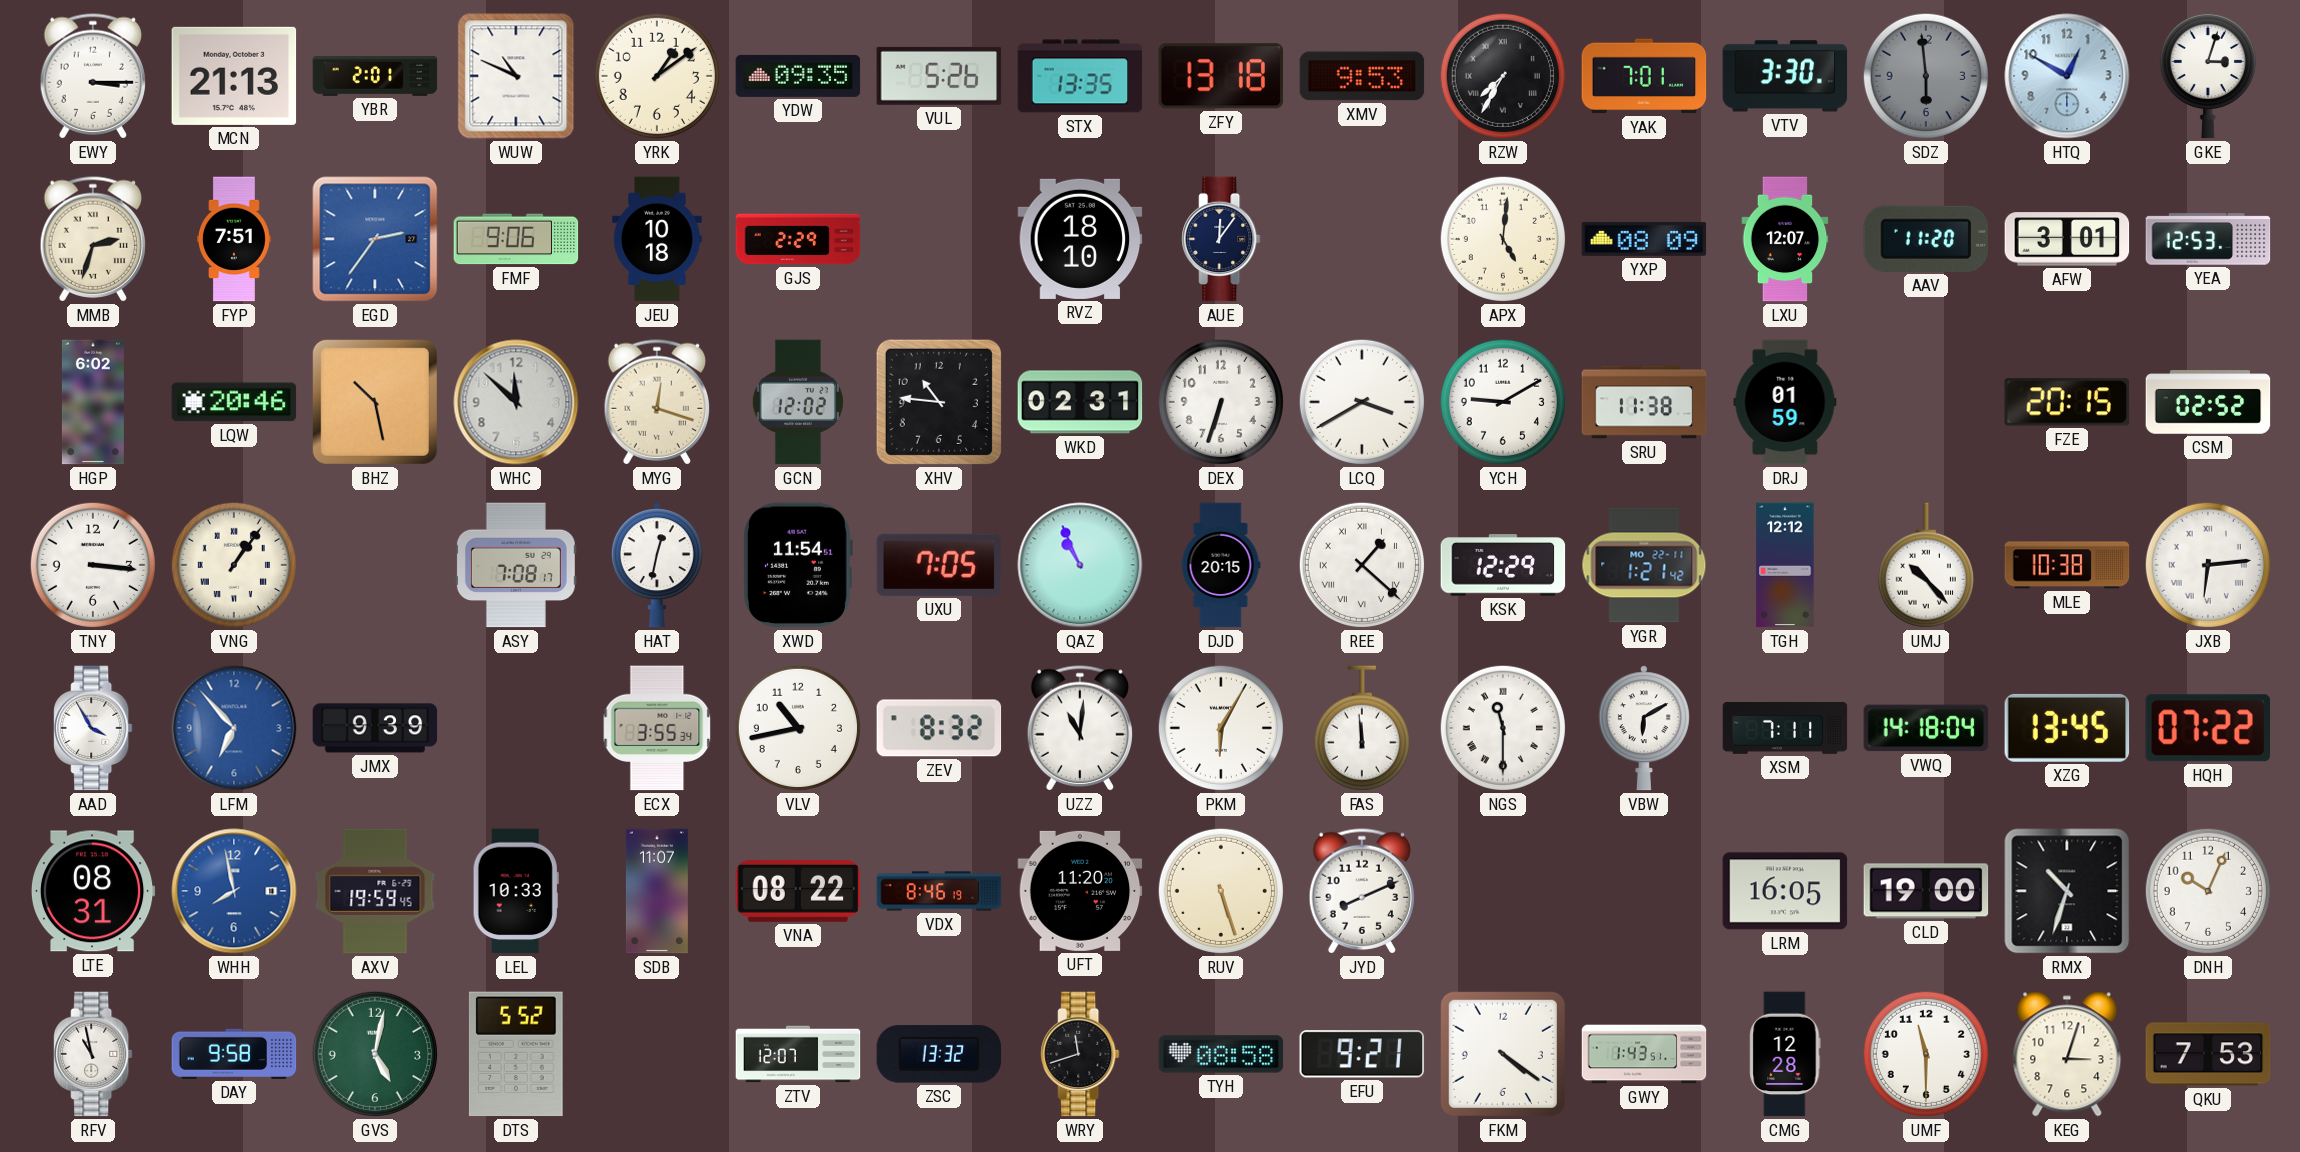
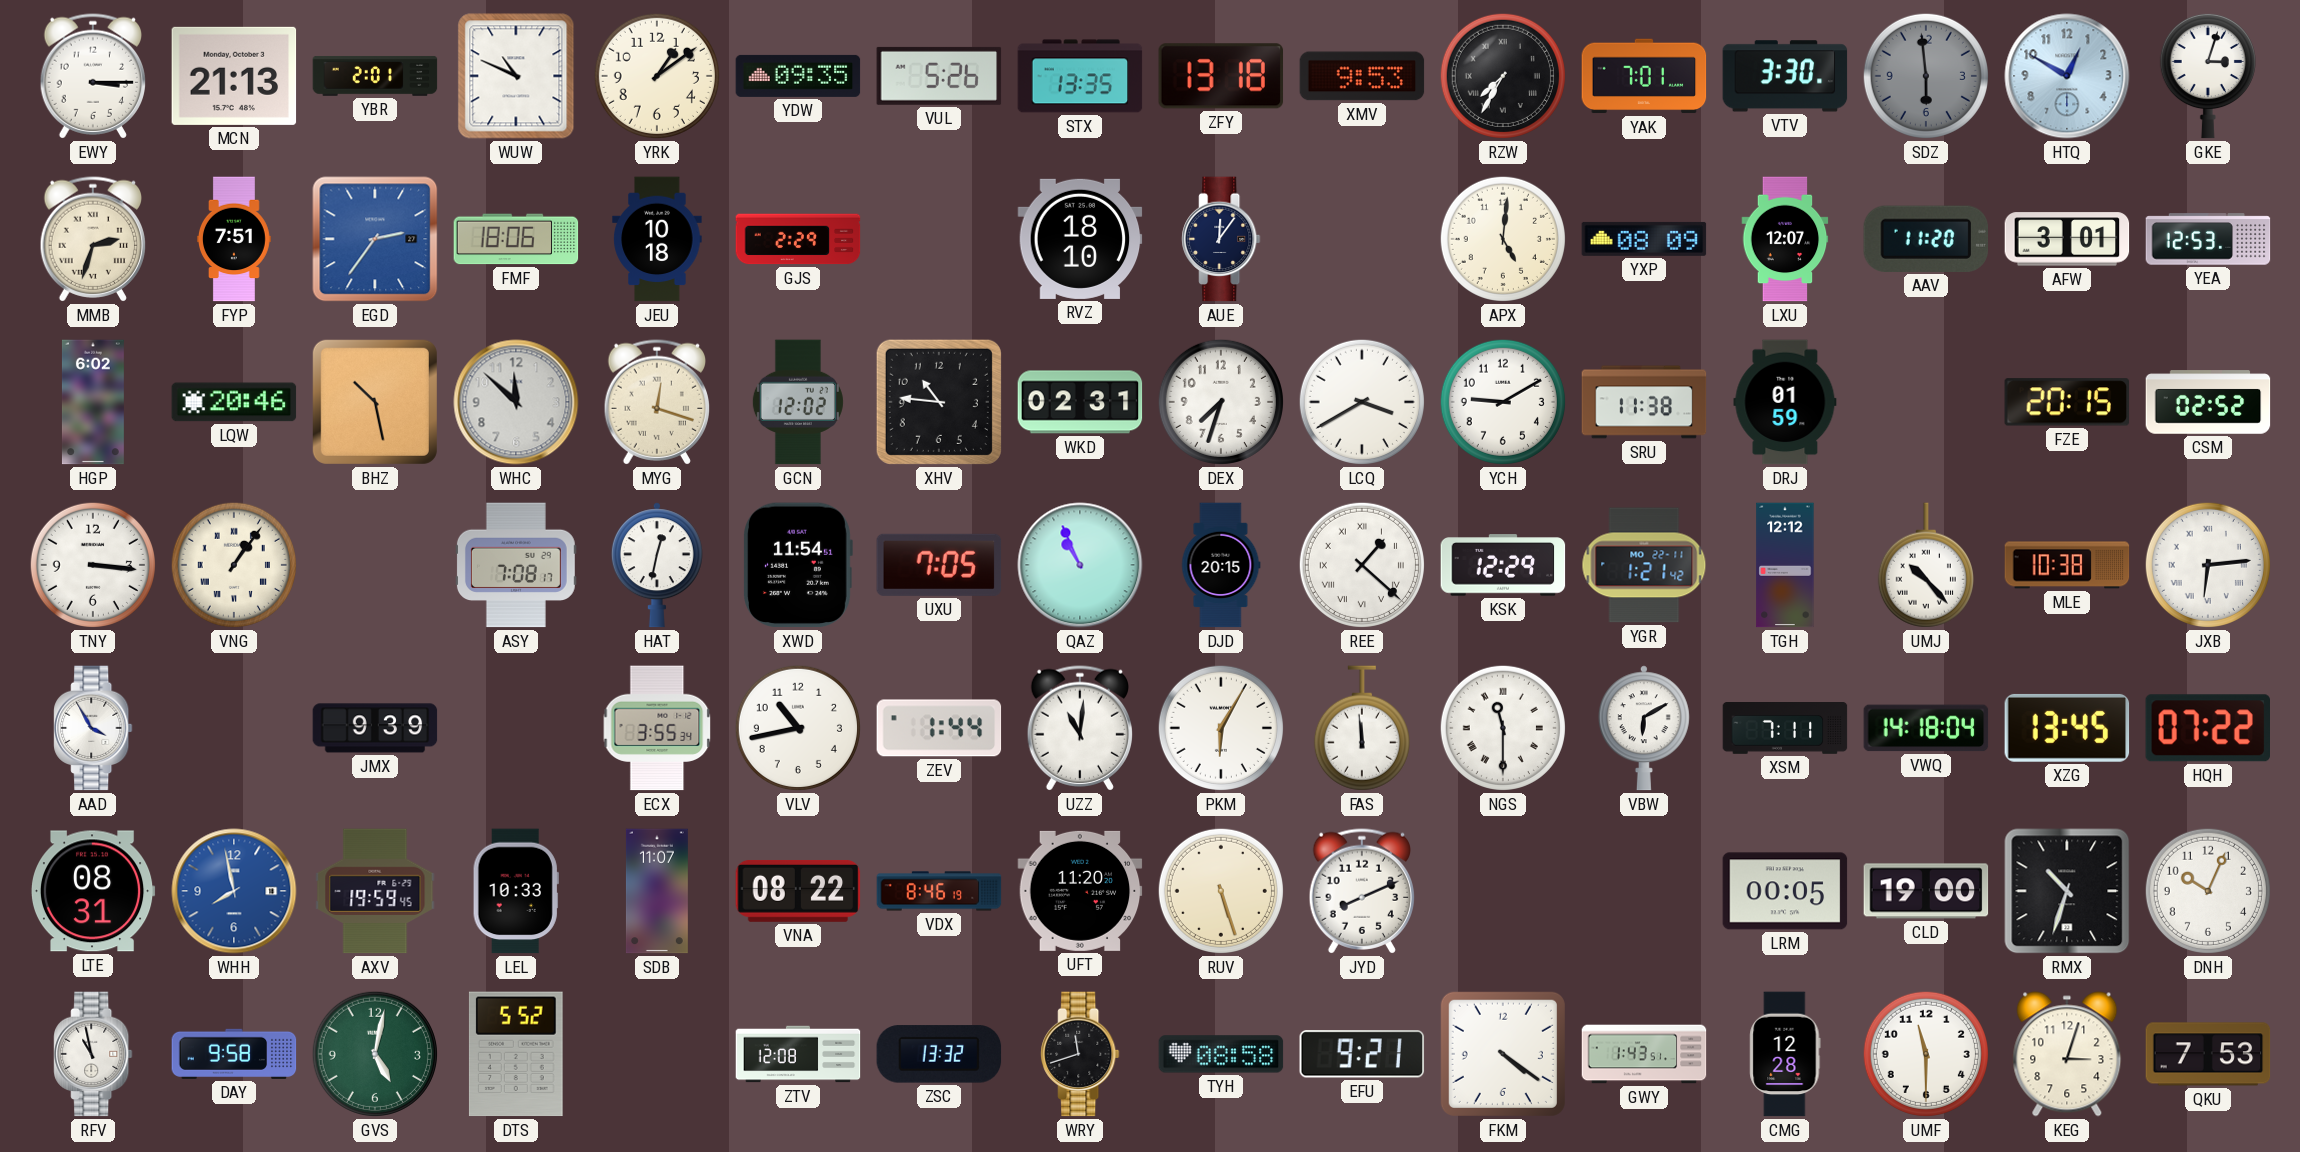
FMF: 9:06 -> 18:06 (516, 239)
DEX: 6:33 -> 7:33 (1221, 402)
LFM: 6:53 -> none (234, 728)
ZEV: 8:32 -> 1:44 (939, 728)
LRM: 16:05 -> 00:05 (1785, 891)
ZTV: 12:07 -> 12:08 (798, 1054)
